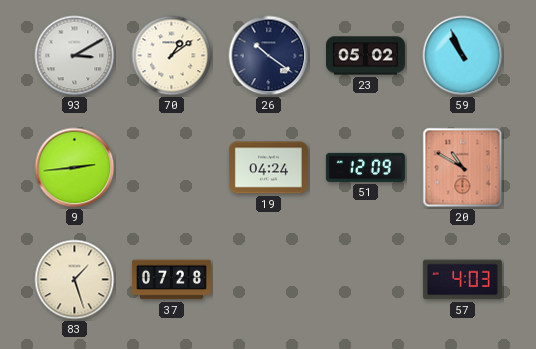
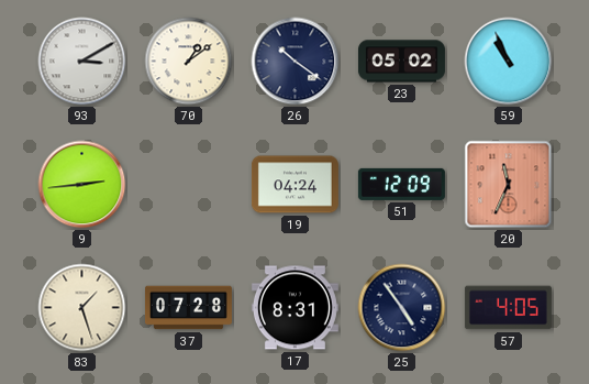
20: 10:50 -> 11:34 (509, 185)
17: none -> 8:31 (294, 308)
25: none -> 4:54 (402, 308)
57: 4:03 -> 4:05 (508, 308)
